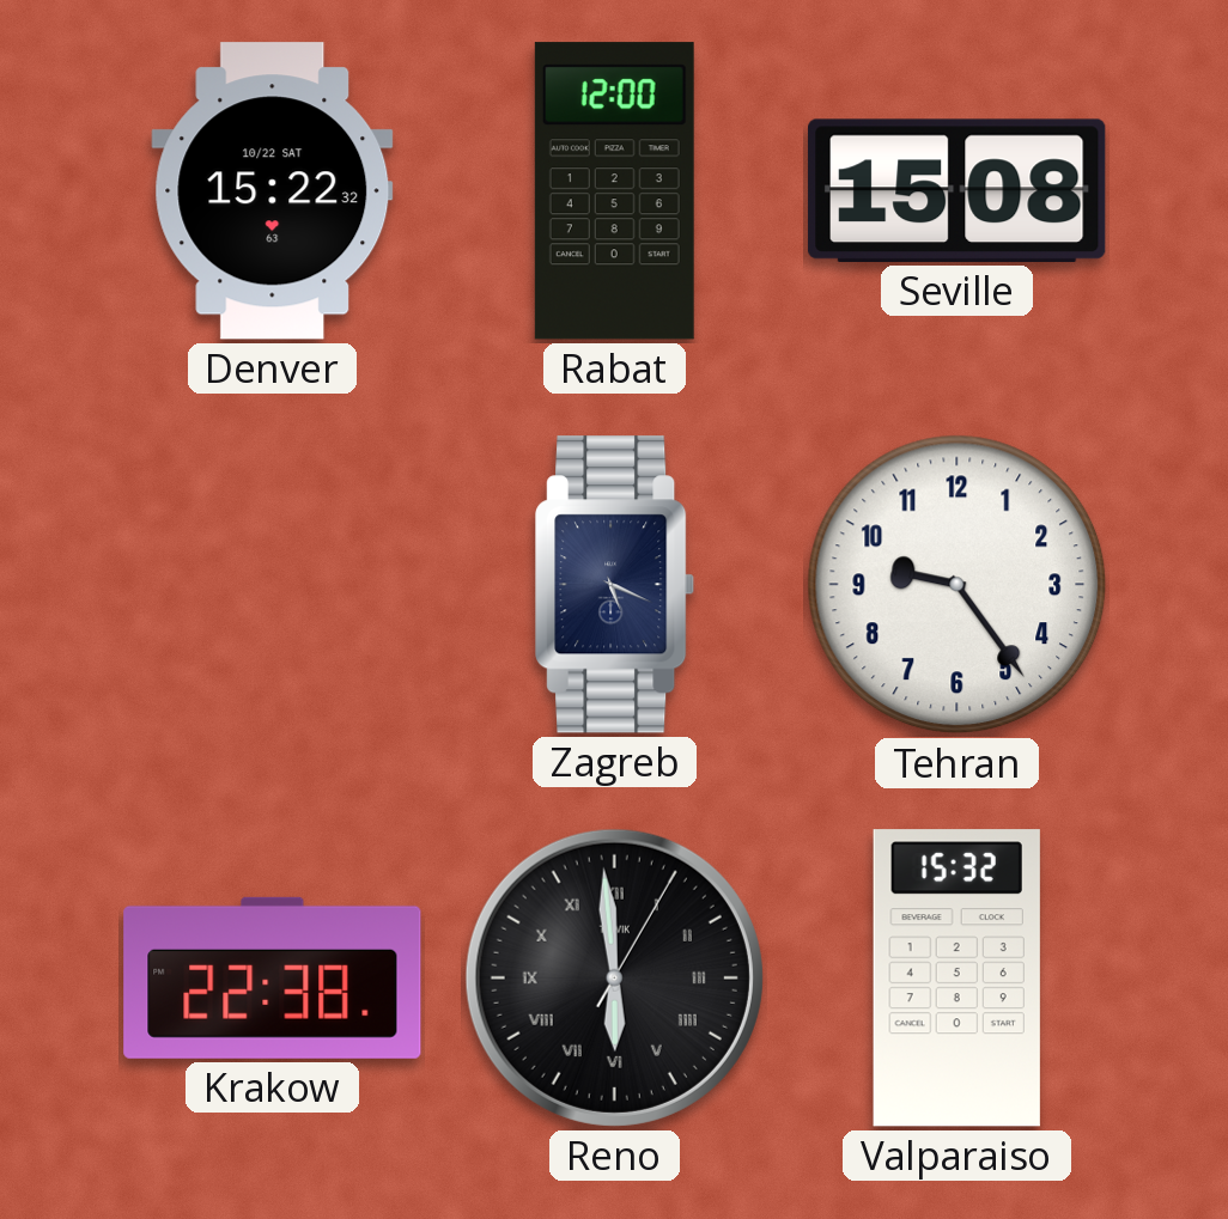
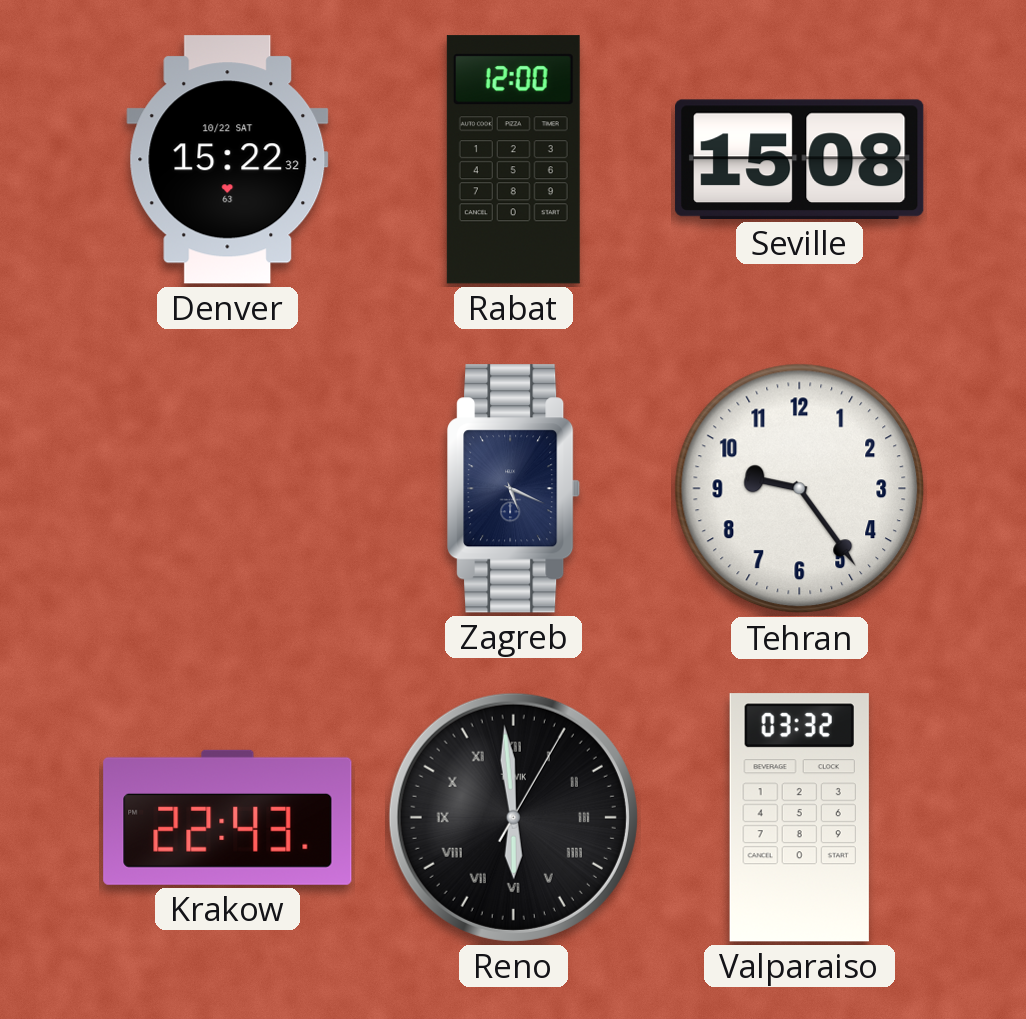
Krakow: 22:38 -> 22:43 (228, 817)
Valparaiso: 15:32 -> 03:32 (799, 818)
